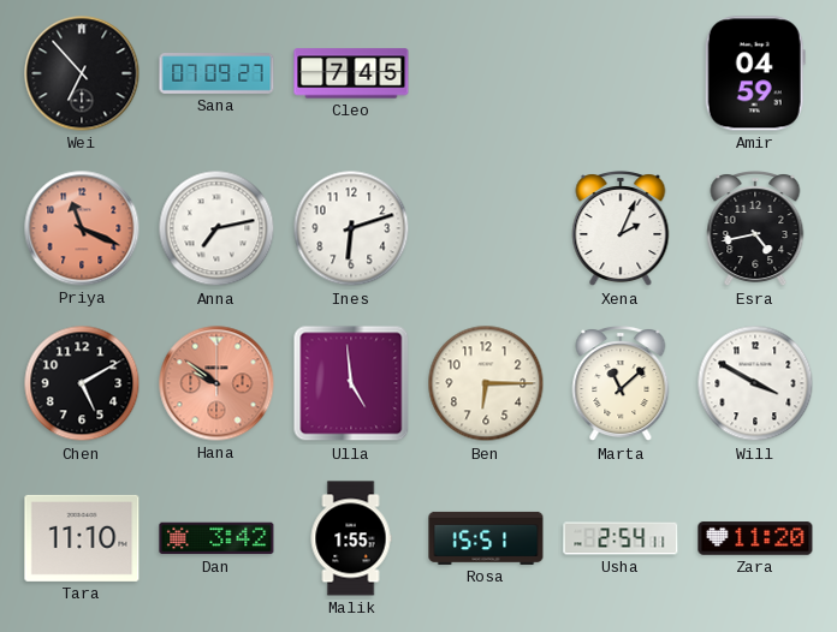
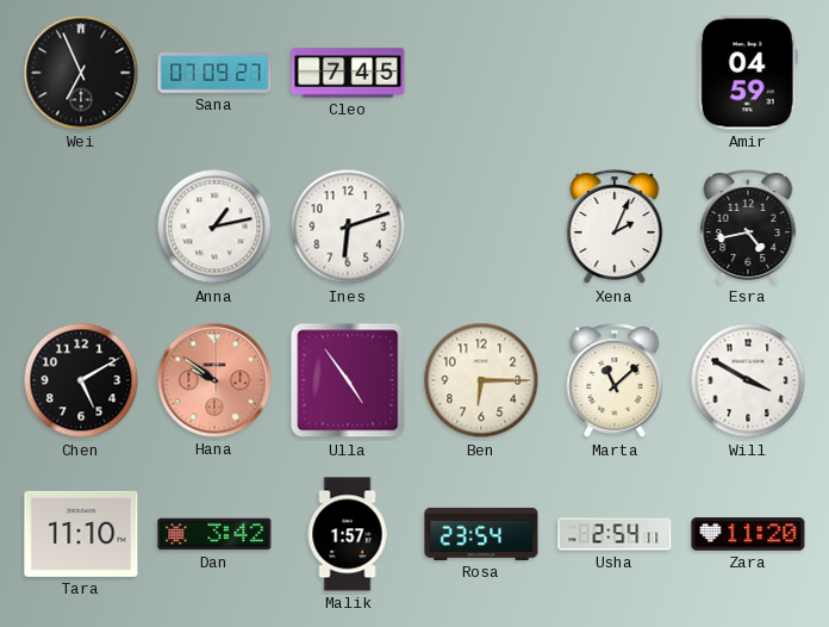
Wei: 6:53 -> 6:56 (81, 73)
Priya: 11:19 -> none (82, 228)
Anna: 7:13 -> 1:13 (214, 226)
Ulla: 4:59 -> 4:54 (348, 380)
Malik: 1:55 -> 1:57 (348, 534)
Rosa: 15:51 -> 23:54 (481, 534)
